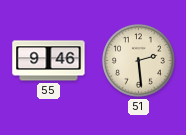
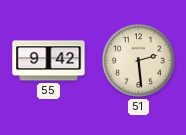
55: 9:46 -> 9:42 (49, 61)
